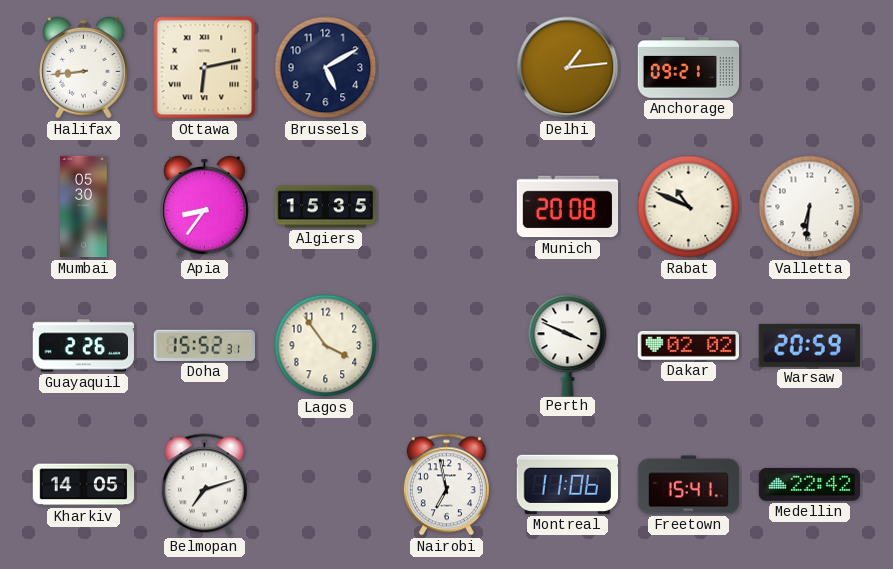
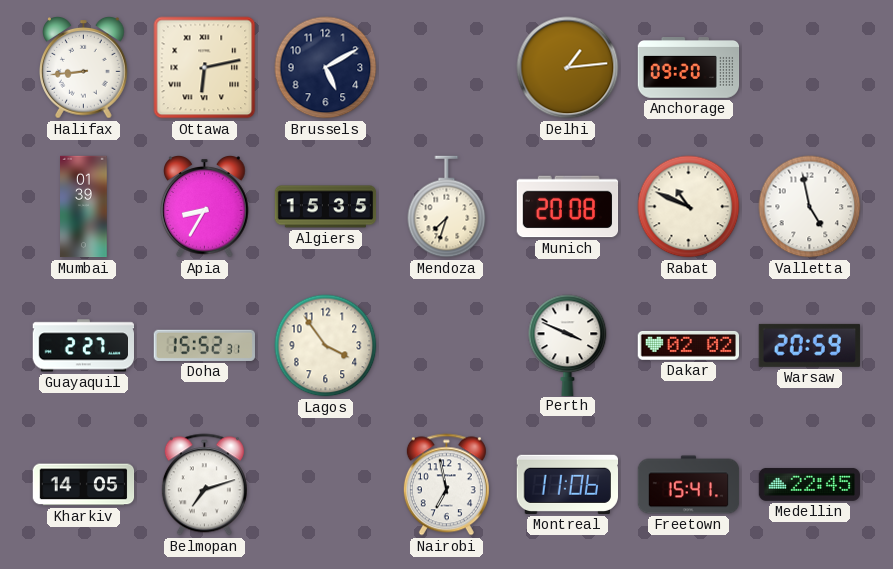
Anchorage: 09:21 -> 09:20 (689, 68)
Mumbai: 05:30 -> 01:39 (84, 207)
Apia: 8:36 -> 8:35 (205, 207)
Mendoza: none -> 7:33 (447, 207)
Valletta: 6:31 -> 4:58 (810, 207)
Guayaquil: 2:26 -> 2:27 (83, 346)
Medellin: 22:42 -> 22:45 (810, 484)
